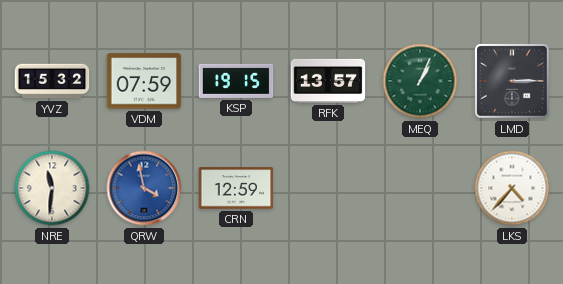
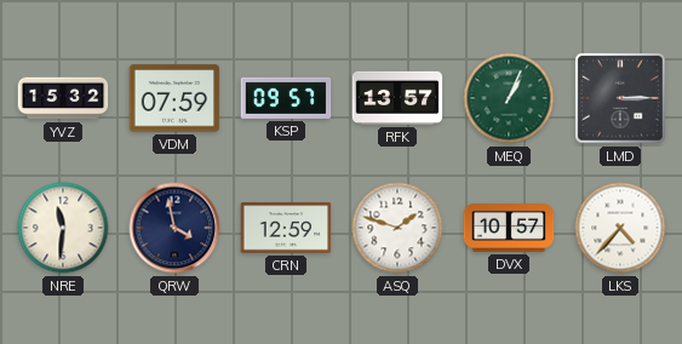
KSP: 19:15 -> 09:57 (286, 98)
QRW dial: blue -> navy (174, 228)
ASQ: none -> 1:48 (397, 228)
DVX: none -> 10:57 (509, 229)
